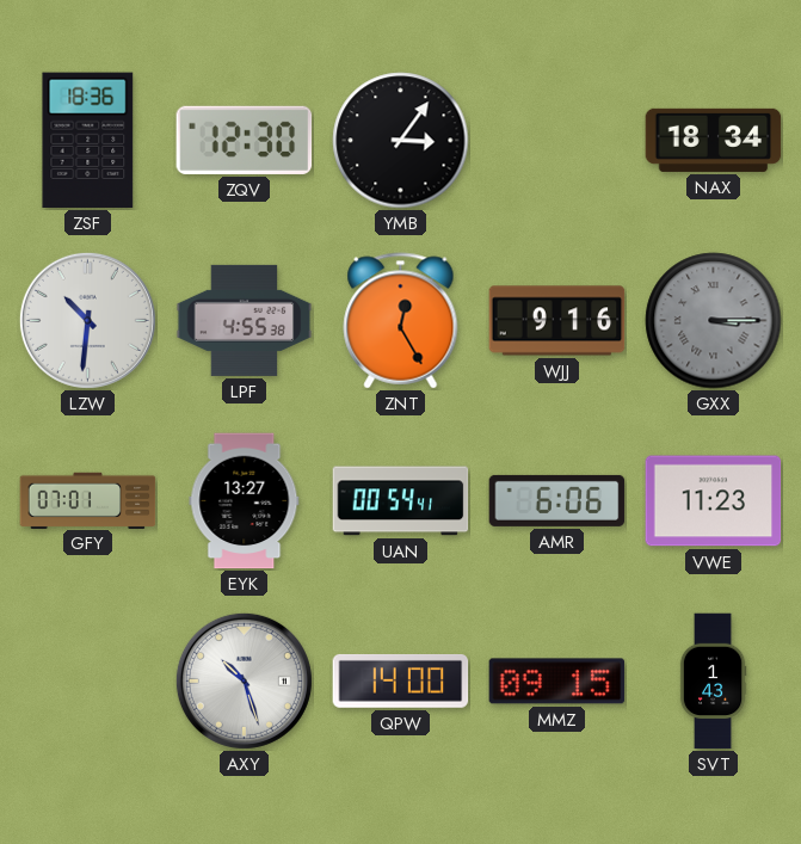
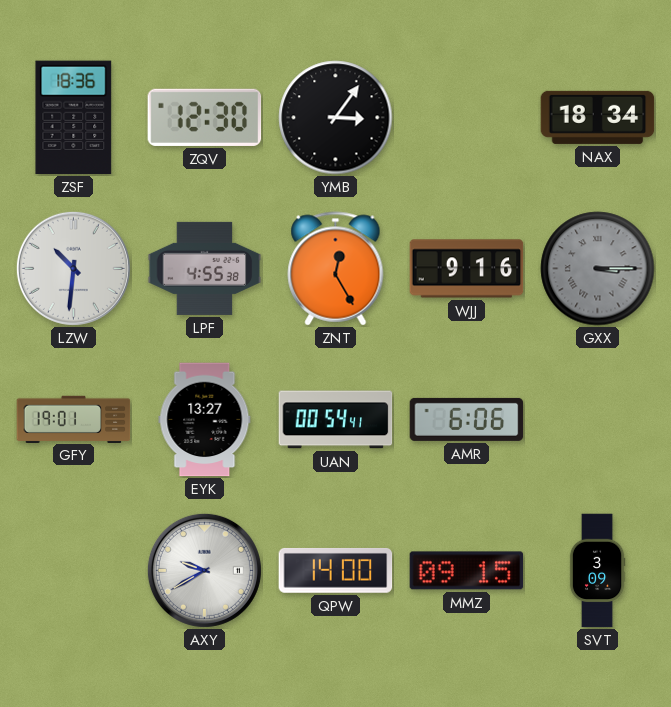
GFY: 07:01 -> 19:01 (74, 419)
VWE: 11:23 -> none (714, 501)
AXY: 10:27 -> 9:40 (204, 570)
SVT: 1:43 -> 3:09 (597, 571)
